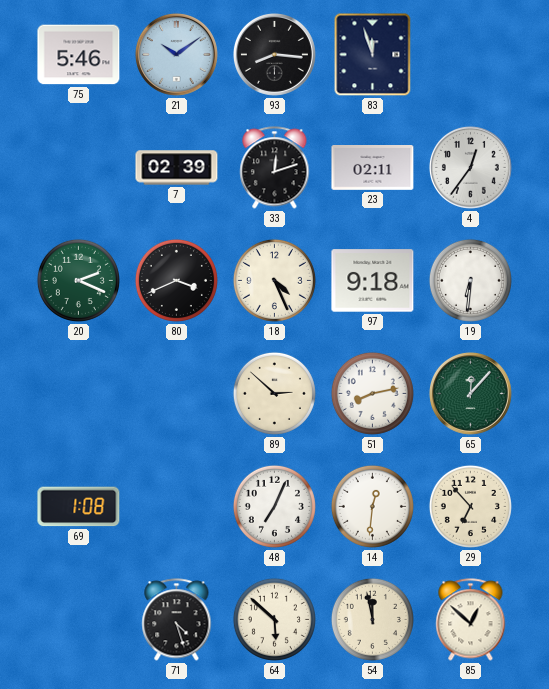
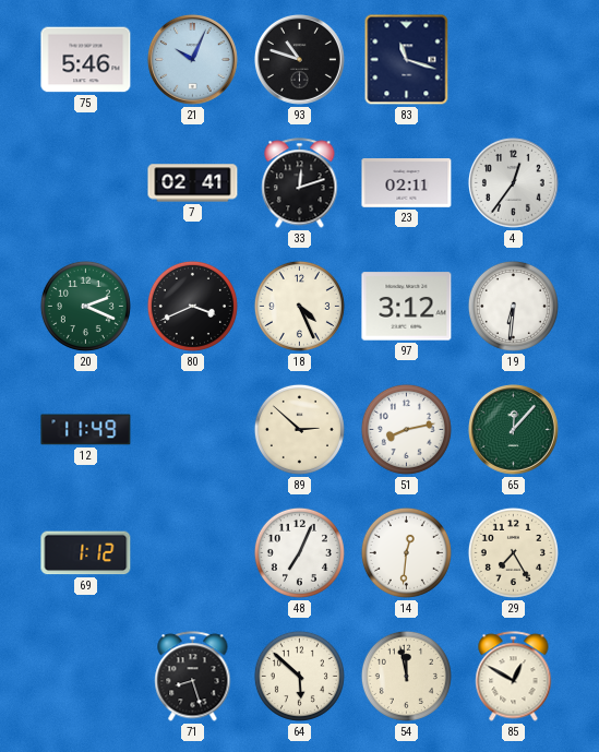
21: 10:09 -> 10:04 (192, 59)
93: 8:16 -> 10:48 (299, 59)
83: 11:57 -> 11:18 (407, 60)
7: 02:39 -> 02:41 (193, 183)
97: 9:18 -> 3:12 (407, 307)
12: none -> 11:49 (86, 430)
69: 1:08 -> 1:12 (86, 553)
29: 6:53 -> 7:25 (513, 552)
71: 4:27 -> 8:27 (193, 677)
85: 12:52 -> 12:50 (514, 677)
